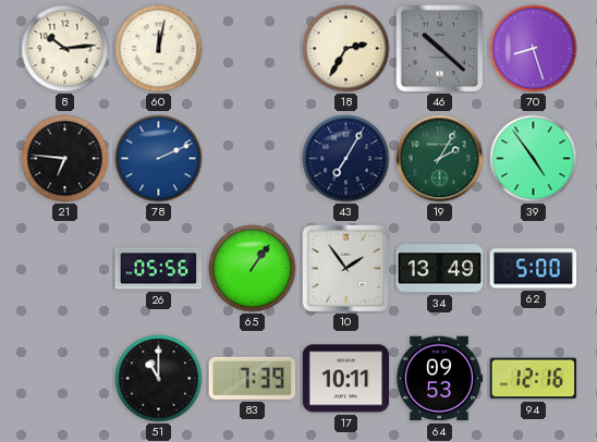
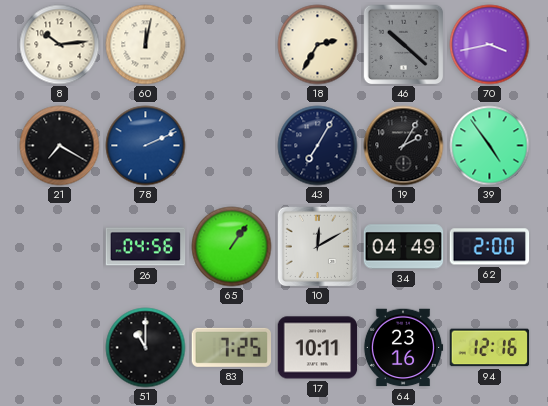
70: 8:27 -> 3:43 (490, 45)
21: 6:46 -> 7:20 (60, 146)
19 dial: green -> black (404, 146)
26: 05:56 -> 04:56 (146, 247)
10: 1:54 -> 12:10 (318, 247)
34: 13:49 -> 04:49 (404, 247)
62: 5:00 -> 2:00 (490, 247)
83: 7:39 -> 7:25 (231, 347)
64: 09:53 -> 23:16 (403, 348)
